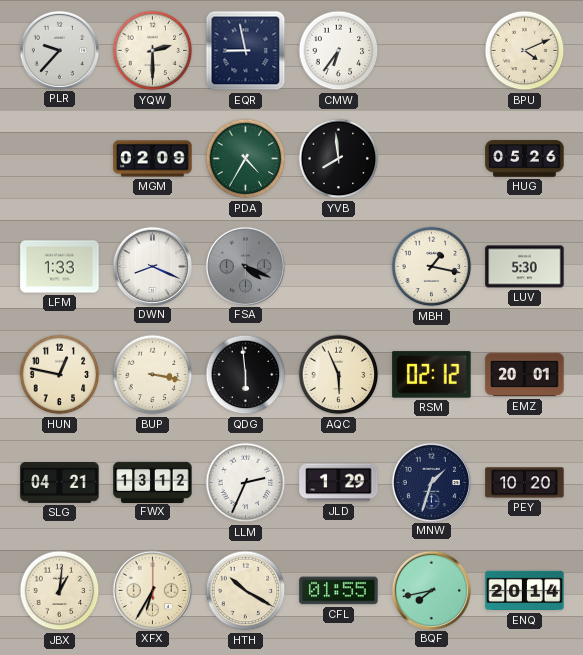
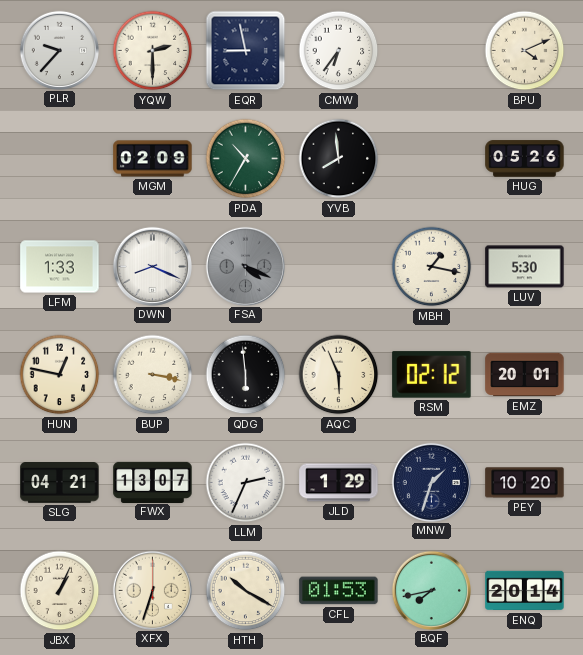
PDA: 4:35 -> 10:35 (246, 159)
FWX: 13:12 -> 13:07 (153, 482)
JBX: 1:01 -> 1:04 (60, 591)
XFX: 6:35 -> 6:33 (152, 590)
CFL: 01:55 -> 01:53 (339, 591)
